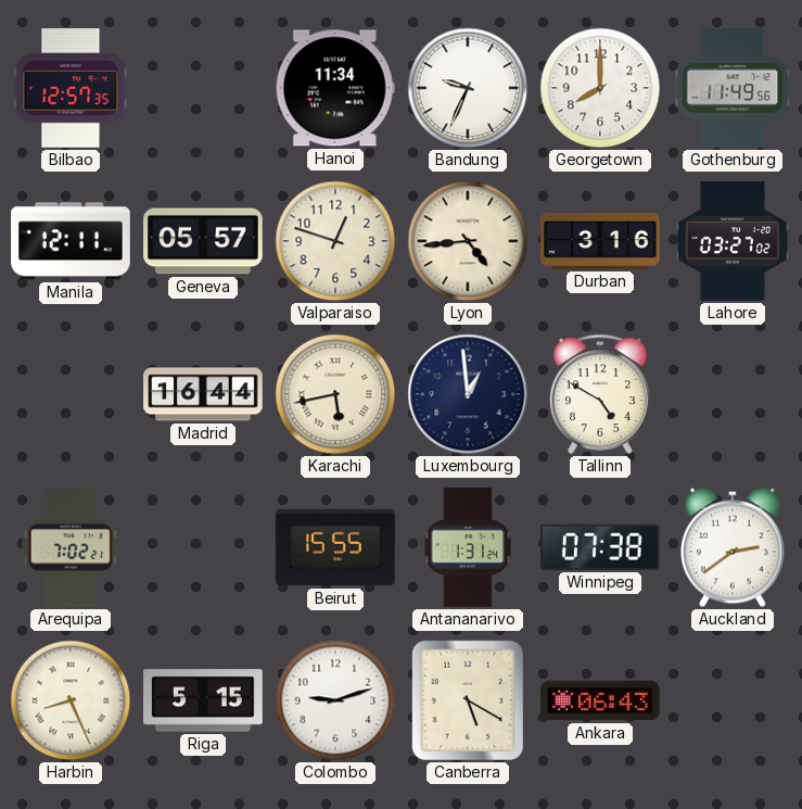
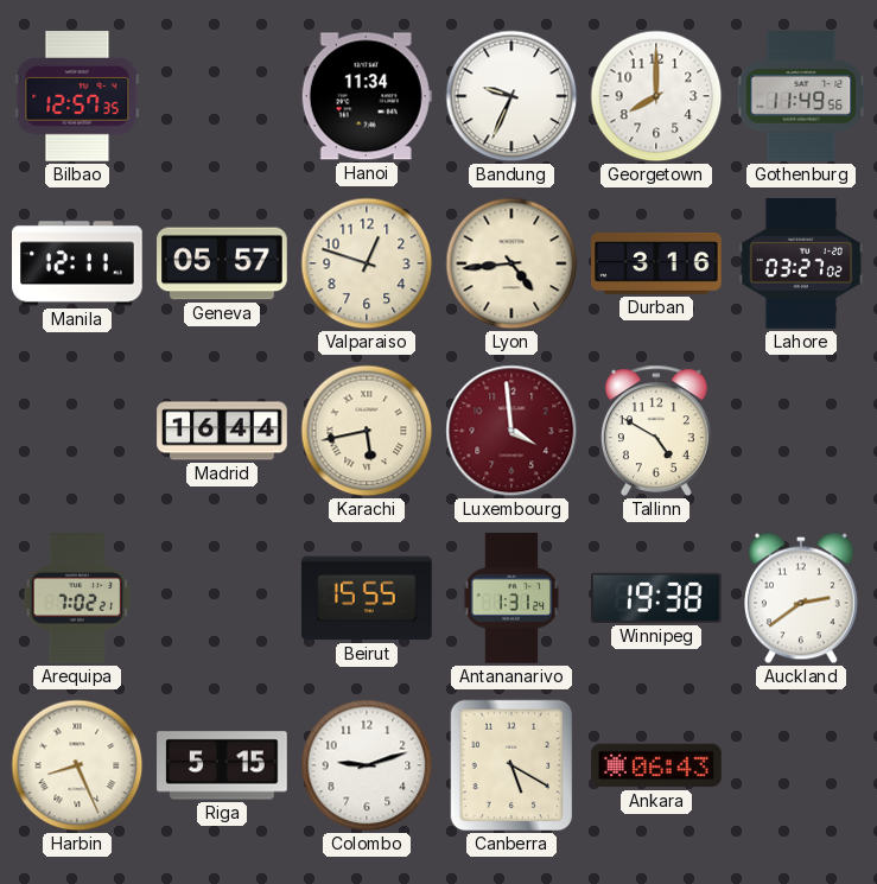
Luxembourg: 12:59 -> 3:59 (511, 431)
Luxembourg dial: navy -> burgundy (511, 431)
Winnipeg: 07:38 -> 19:38 (657, 598)
